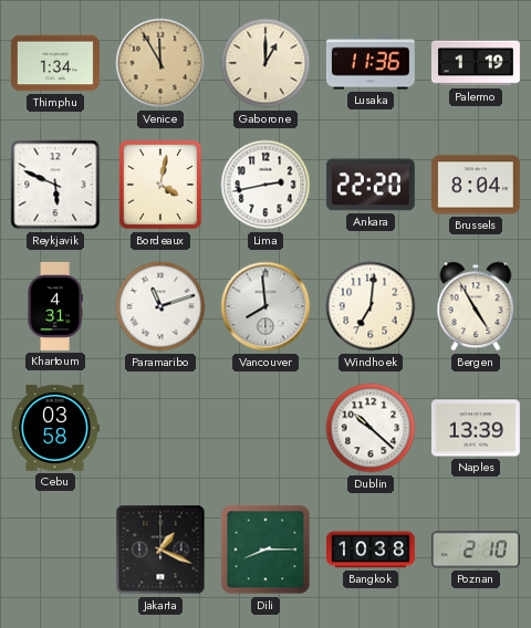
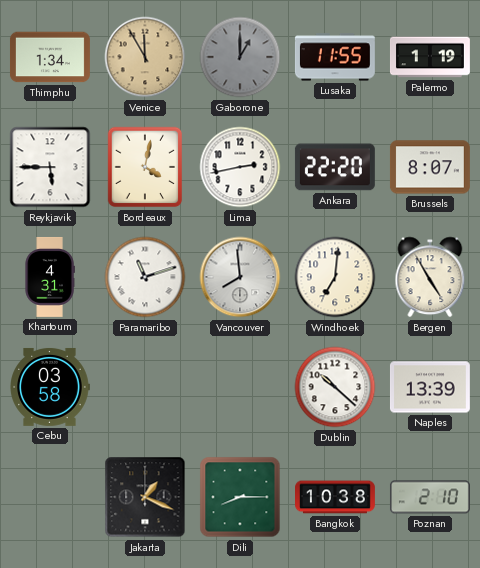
Gaborone dial: cream -> grey (240, 57)
Lusaka: 11:36 -> 11:55 (335, 57)
Reykjavik: 5:49 -> 5:45 (50, 167)
Brussels: 8:04 -> 8:07 (430, 167)
